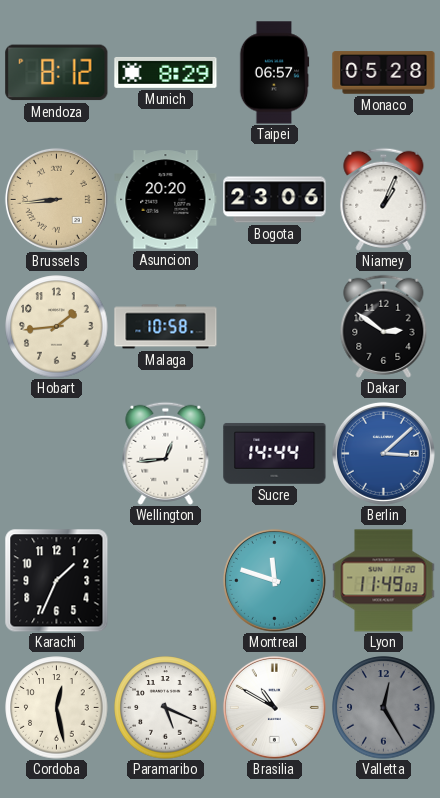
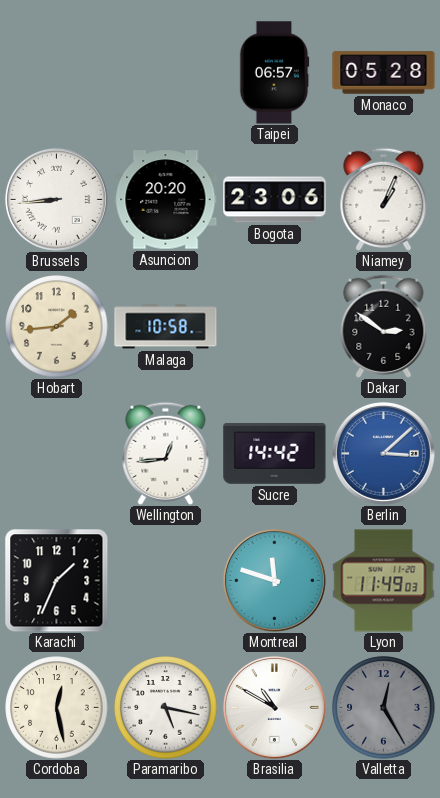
Mendoza: 8:12 -> none (57, 73)
Munich: 8:29 -> none (166, 73)
Brussels dial: champagne -> white (56, 199)
Sucre: 14:44 -> 14:42 (275, 453)
Paramaribo: 5:19 -> 5:17 (166, 708)
